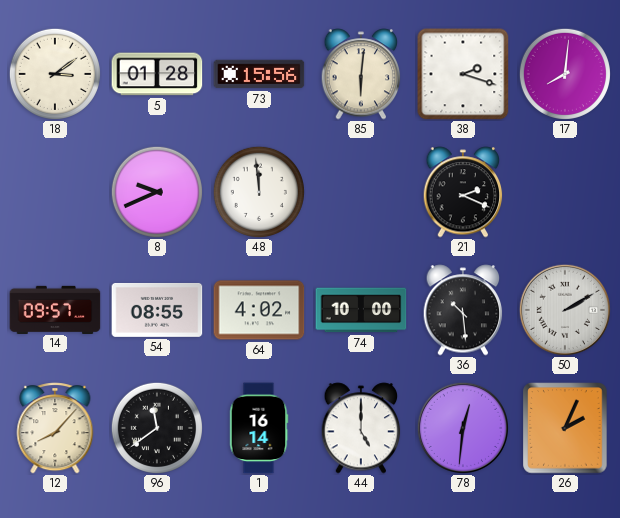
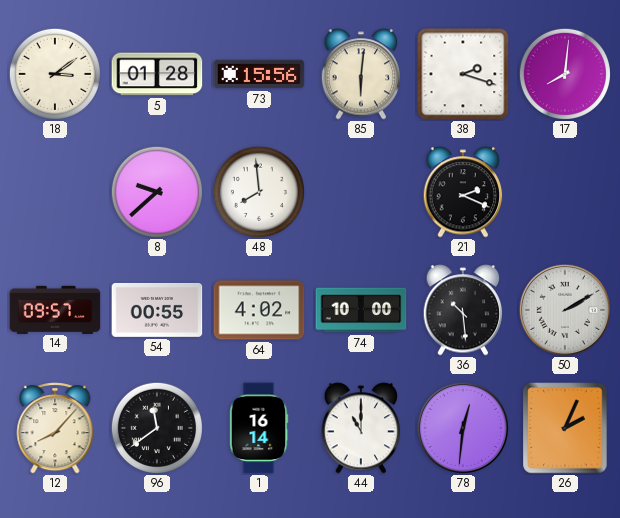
8: 9:41 -> 9:38 (157, 192)
48: 11:59 -> 7:59 (259, 192)
54: 08:55 -> 00:55 (157, 310)
44: 5:00 -> 11:00 (361, 428)
